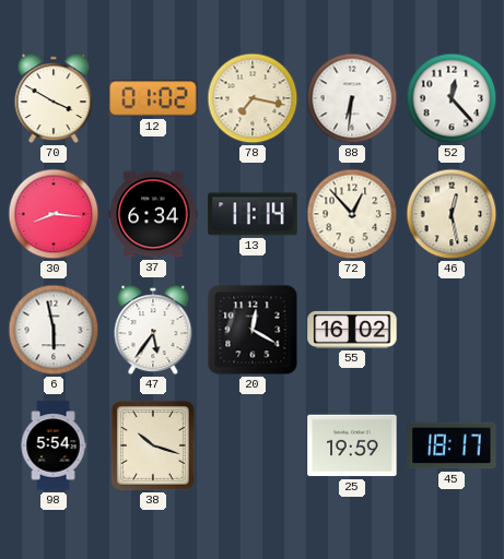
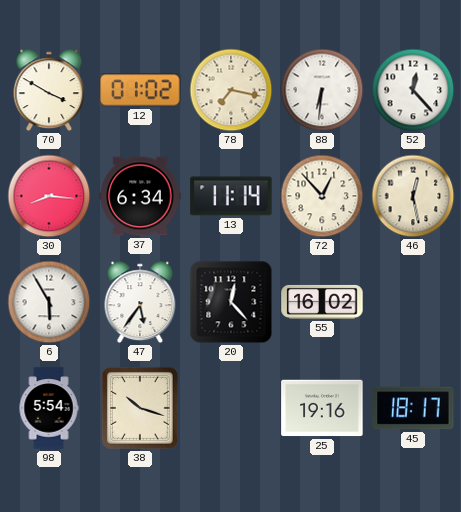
6: 5:58 -> 5:55 (49, 302)
20: 12:20 -> 12:23 (231, 302)
25: 19:59 -> 19:16 (322, 408)
